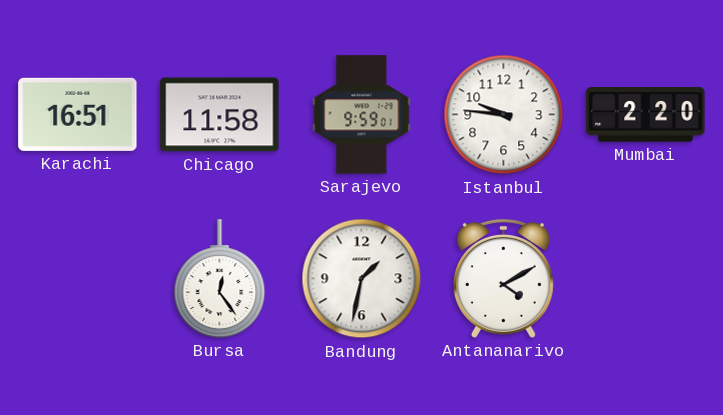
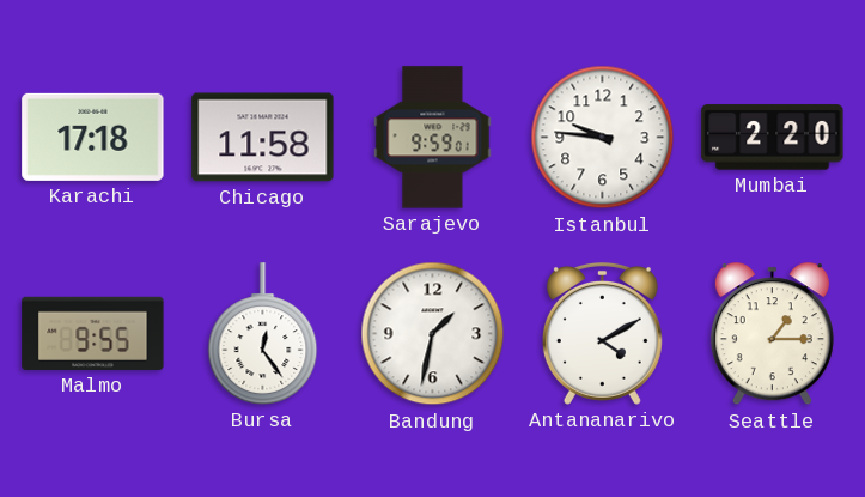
Karachi: 16:51 -> 17:18 (93, 137)
Malmo: none -> 9:55 (93, 333)
Seattle: none -> 1:15 (772, 334)
